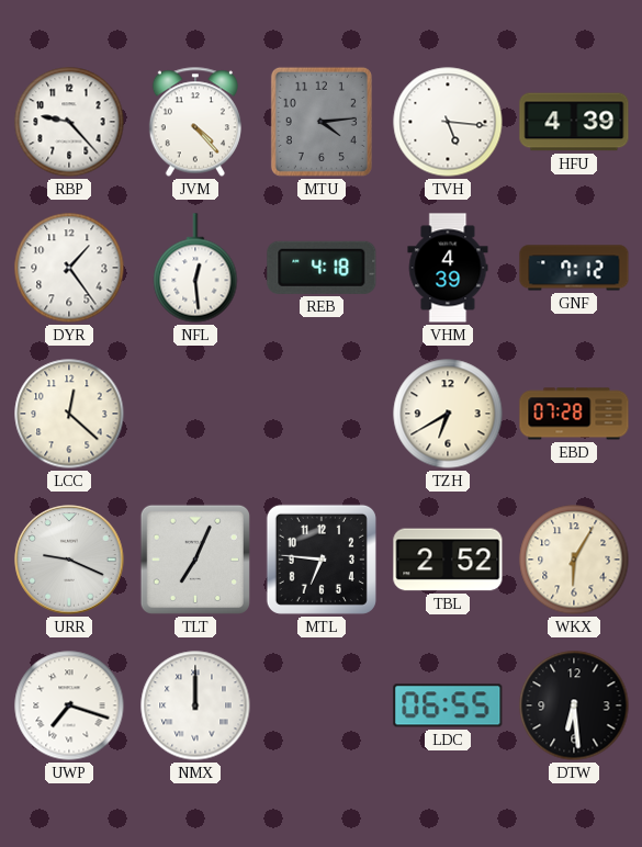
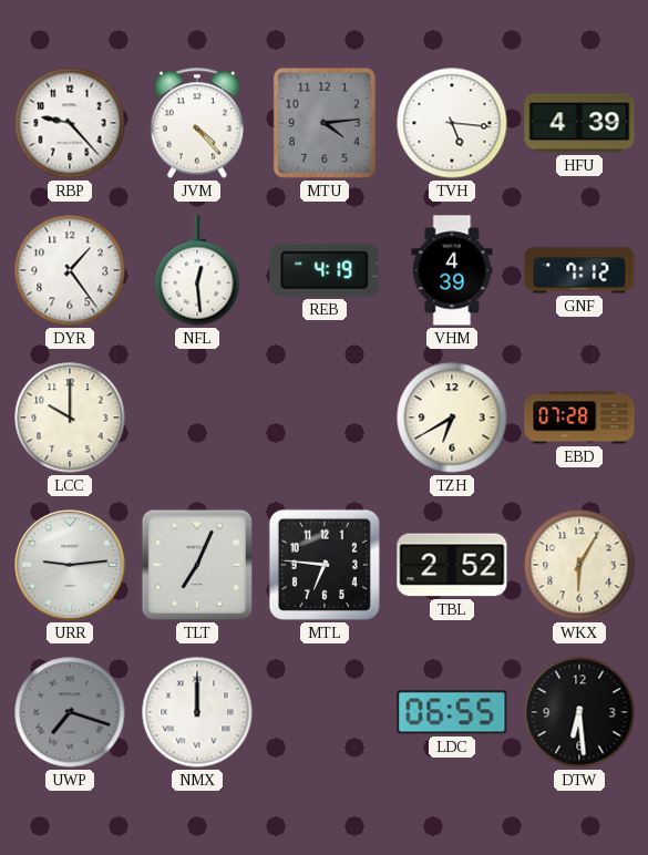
REB: 4:18 -> 4:19 (325, 270)
LCC: 12:22 -> 10:00 (70, 418)
URR: 9:19 -> 9:14 (70, 565)
UWP dial: white -> grey (70, 712)
